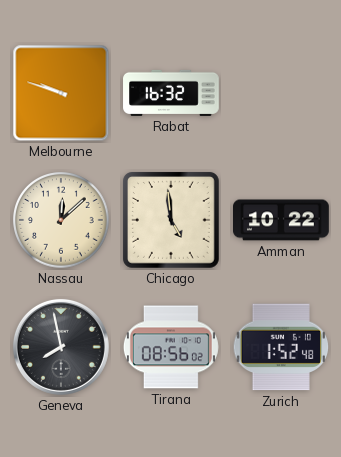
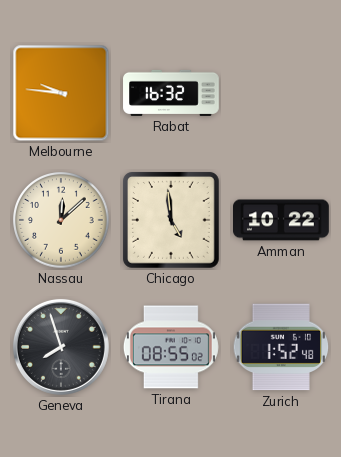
Melbourne: 9:48 -> 9:46 (61, 93)
Geneva: 7:58 -> 7:57 (61, 347)
Tirana: 08:56 -> 08:55 (171, 347)
